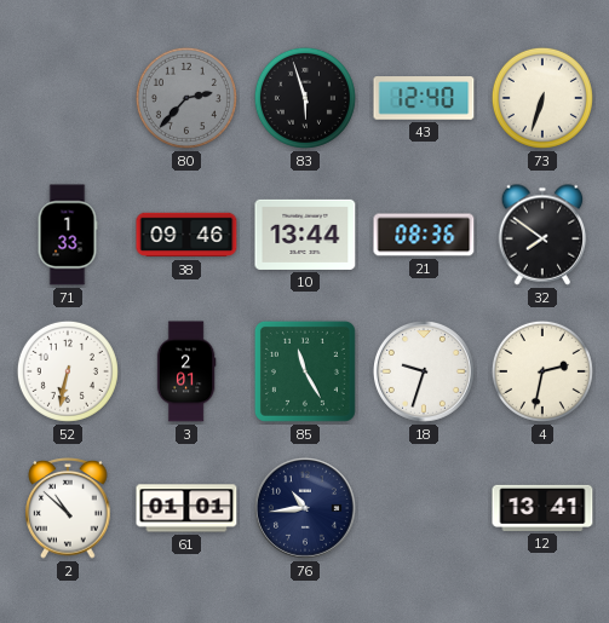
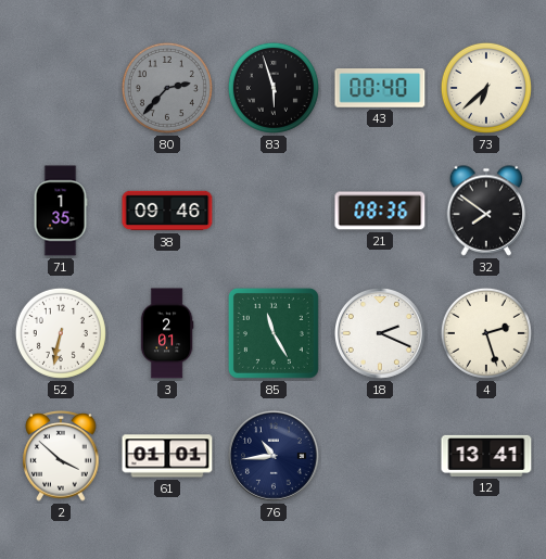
43: 12:40 -> 00:40 (380, 88)
73: 6:33 -> 6:38 (486, 88)
71: 1:33 -> 1:35 (61, 211)
10: 13:44 -> none (305, 235)
18: 9:33 -> 2:19 (380, 333)
4: 2:32 -> 2:27 (486, 333)
2: 10:52 -> 3:52 (61, 456)
